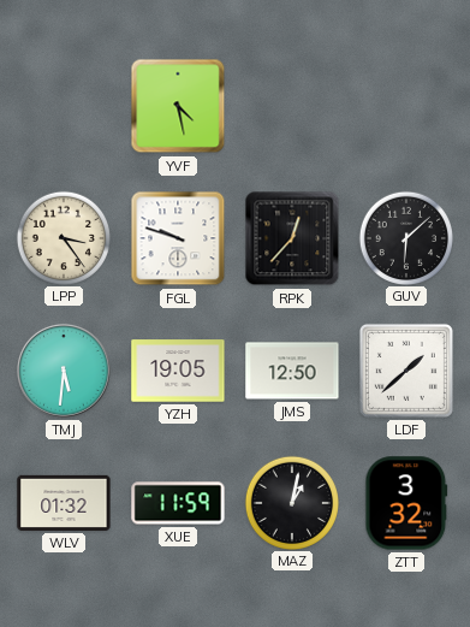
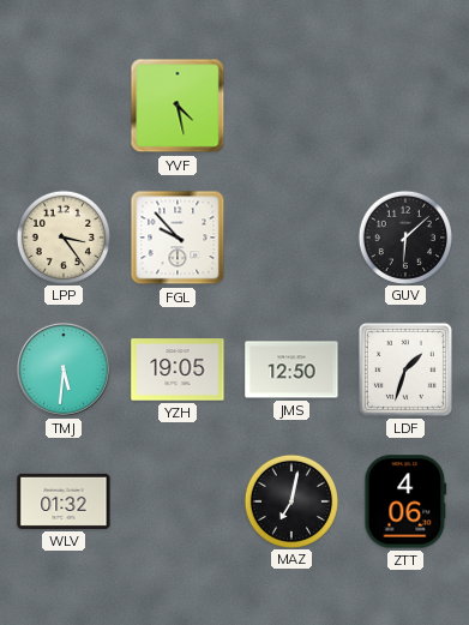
FGL: 9:48 -> 9:53 (178, 238)
RPK: 12:37 -> none (292, 238)
LDF: 1:38 -> 1:33 (405, 369)
XUE: 11:59 -> none (178, 503)
MAZ: 1:02 -> 7:02 (290, 500)
ZTT: 3:32 -> 4:06 (405, 501)
